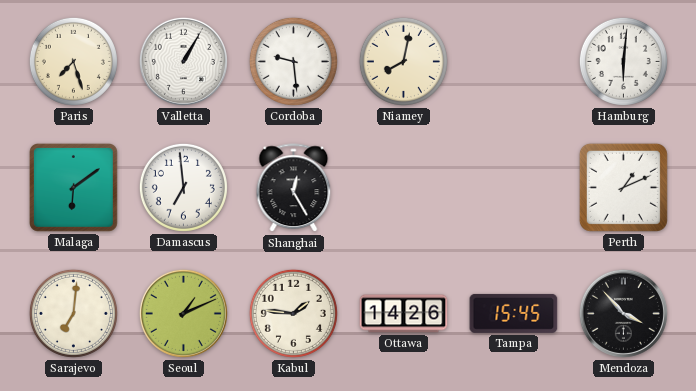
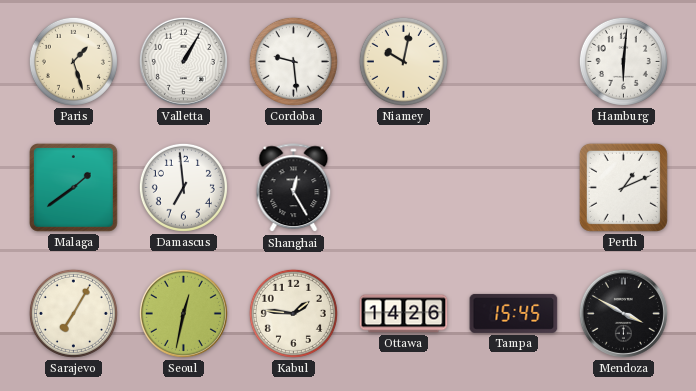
Paris: 7:27 -> 1:27 (73, 61)
Niamey: 8:02 -> 10:02 (403, 61)
Malaga: 6:09 -> 1:39 (73, 187)
Sarajevo: 7:01 -> 7:05 (73, 313)
Seoul: 1:11 -> 12:32 (183, 313)
Mendoza: 3:53 -> 3:50 (623, 313)
